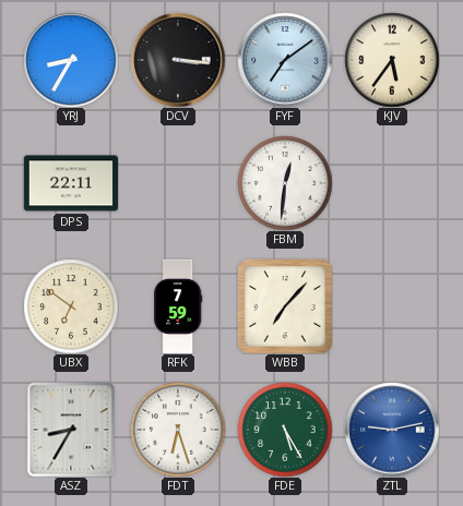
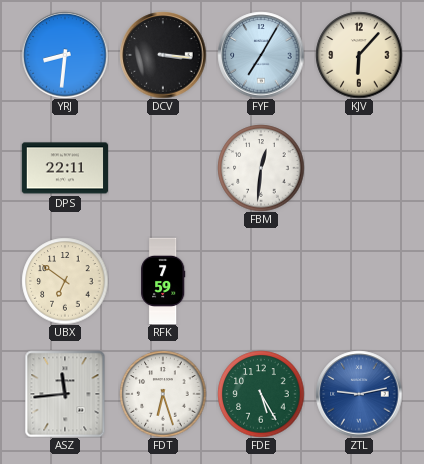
YRJ: 8:35 -> 8:31 (65, 55)
FYF: 7:09 -> 7:05 (261, 55)
KJV: 5:36 -> 6:07 (359, 55)
WBB: 7:07 -> none (285, 306)
ASZ: 8:35 -> 11:44 (65, 394)
